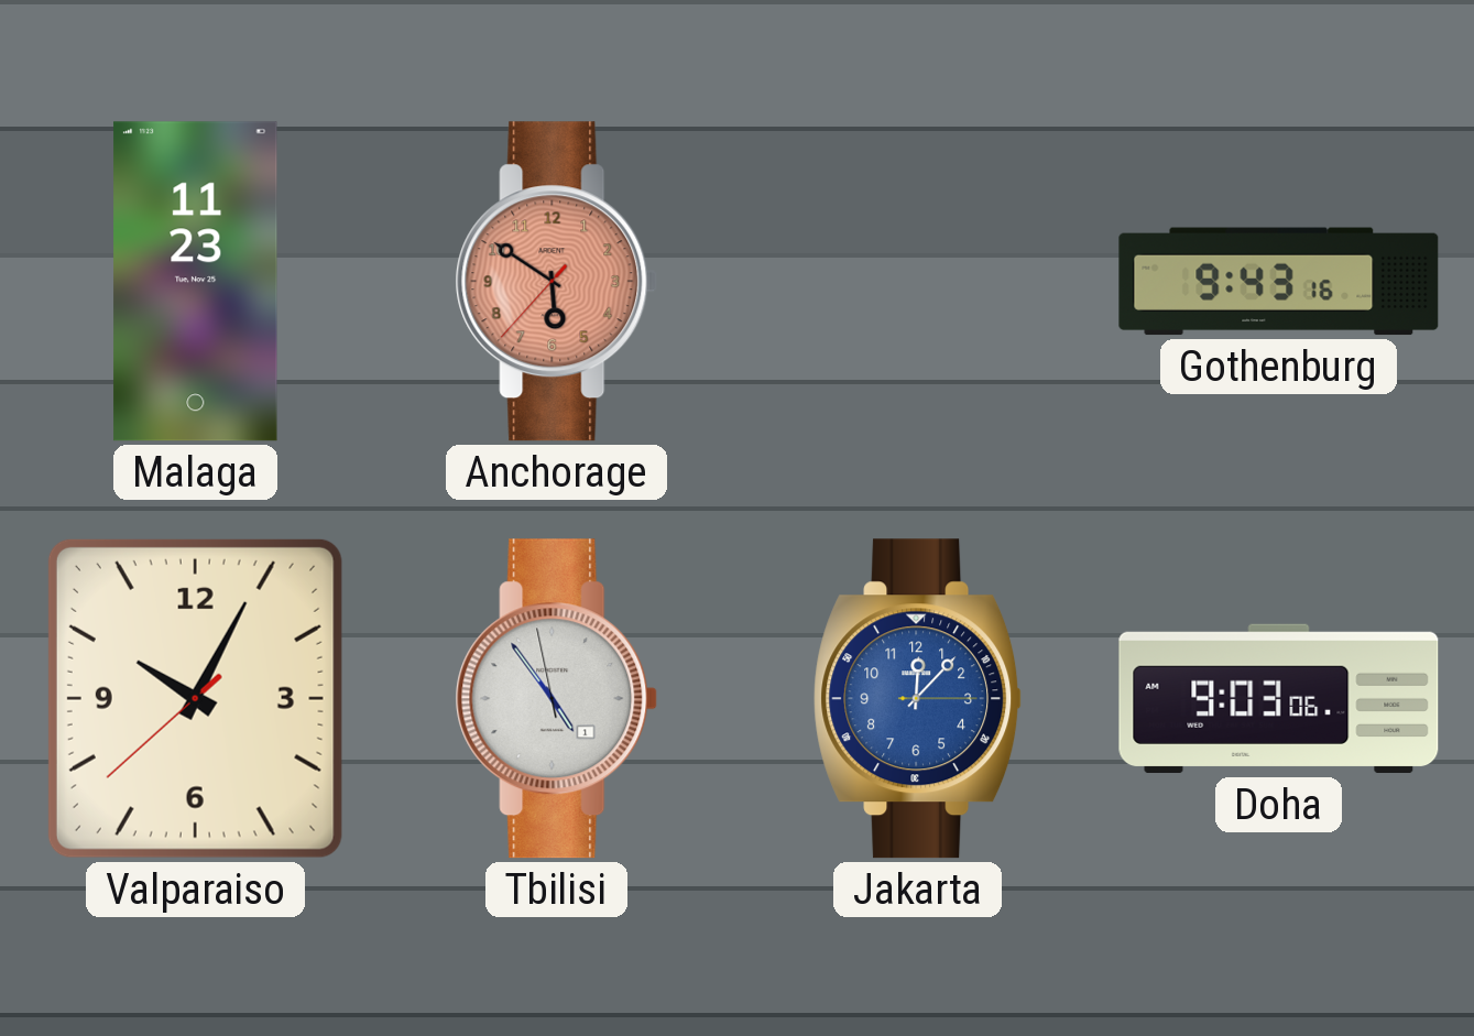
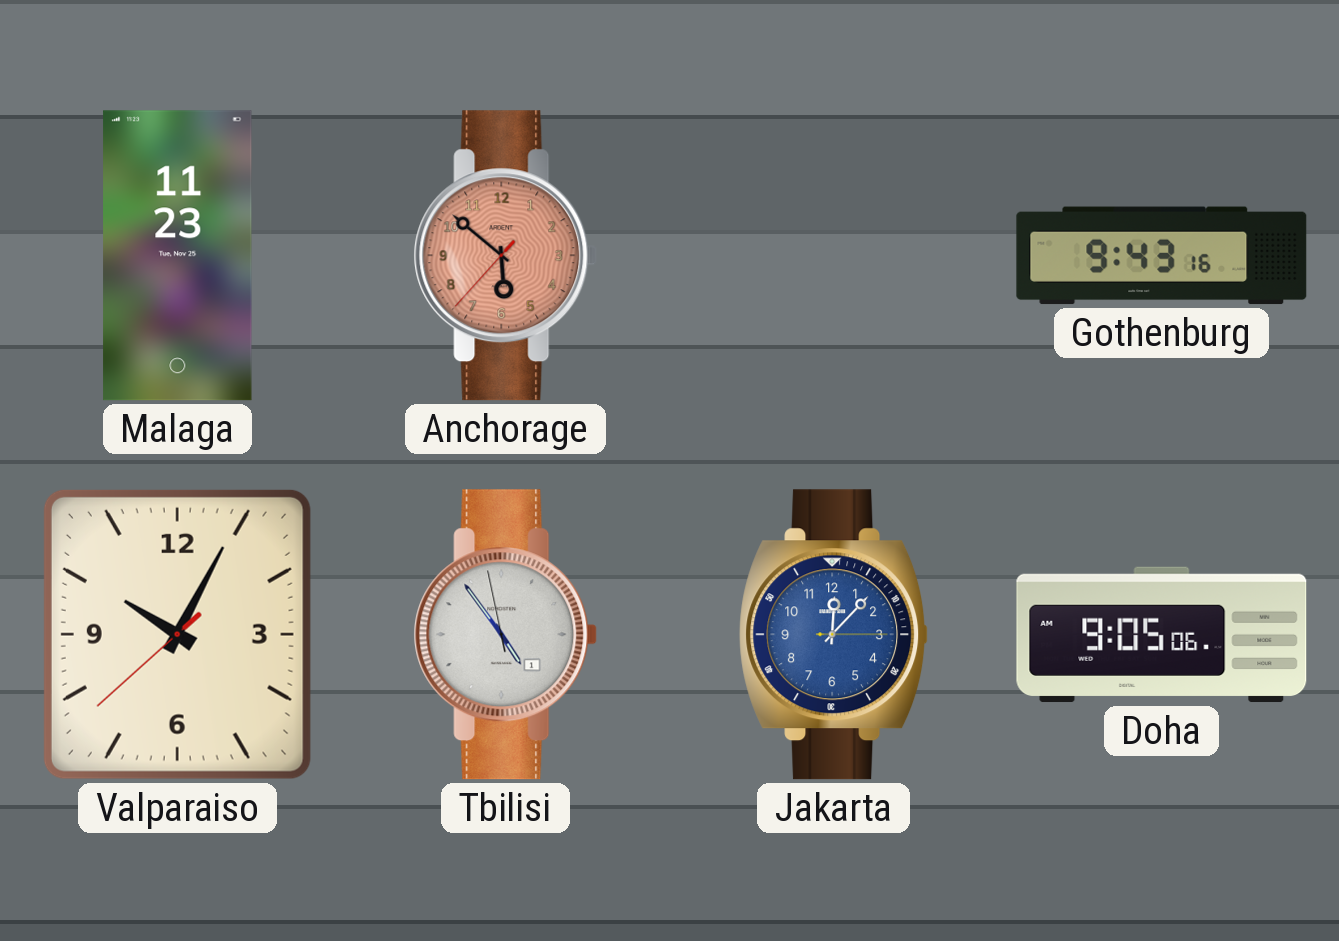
Anchorage: 5:50 -> 5:51 (506, 256)
Doha: 9:03 -> 9:05 (1162, 635)
